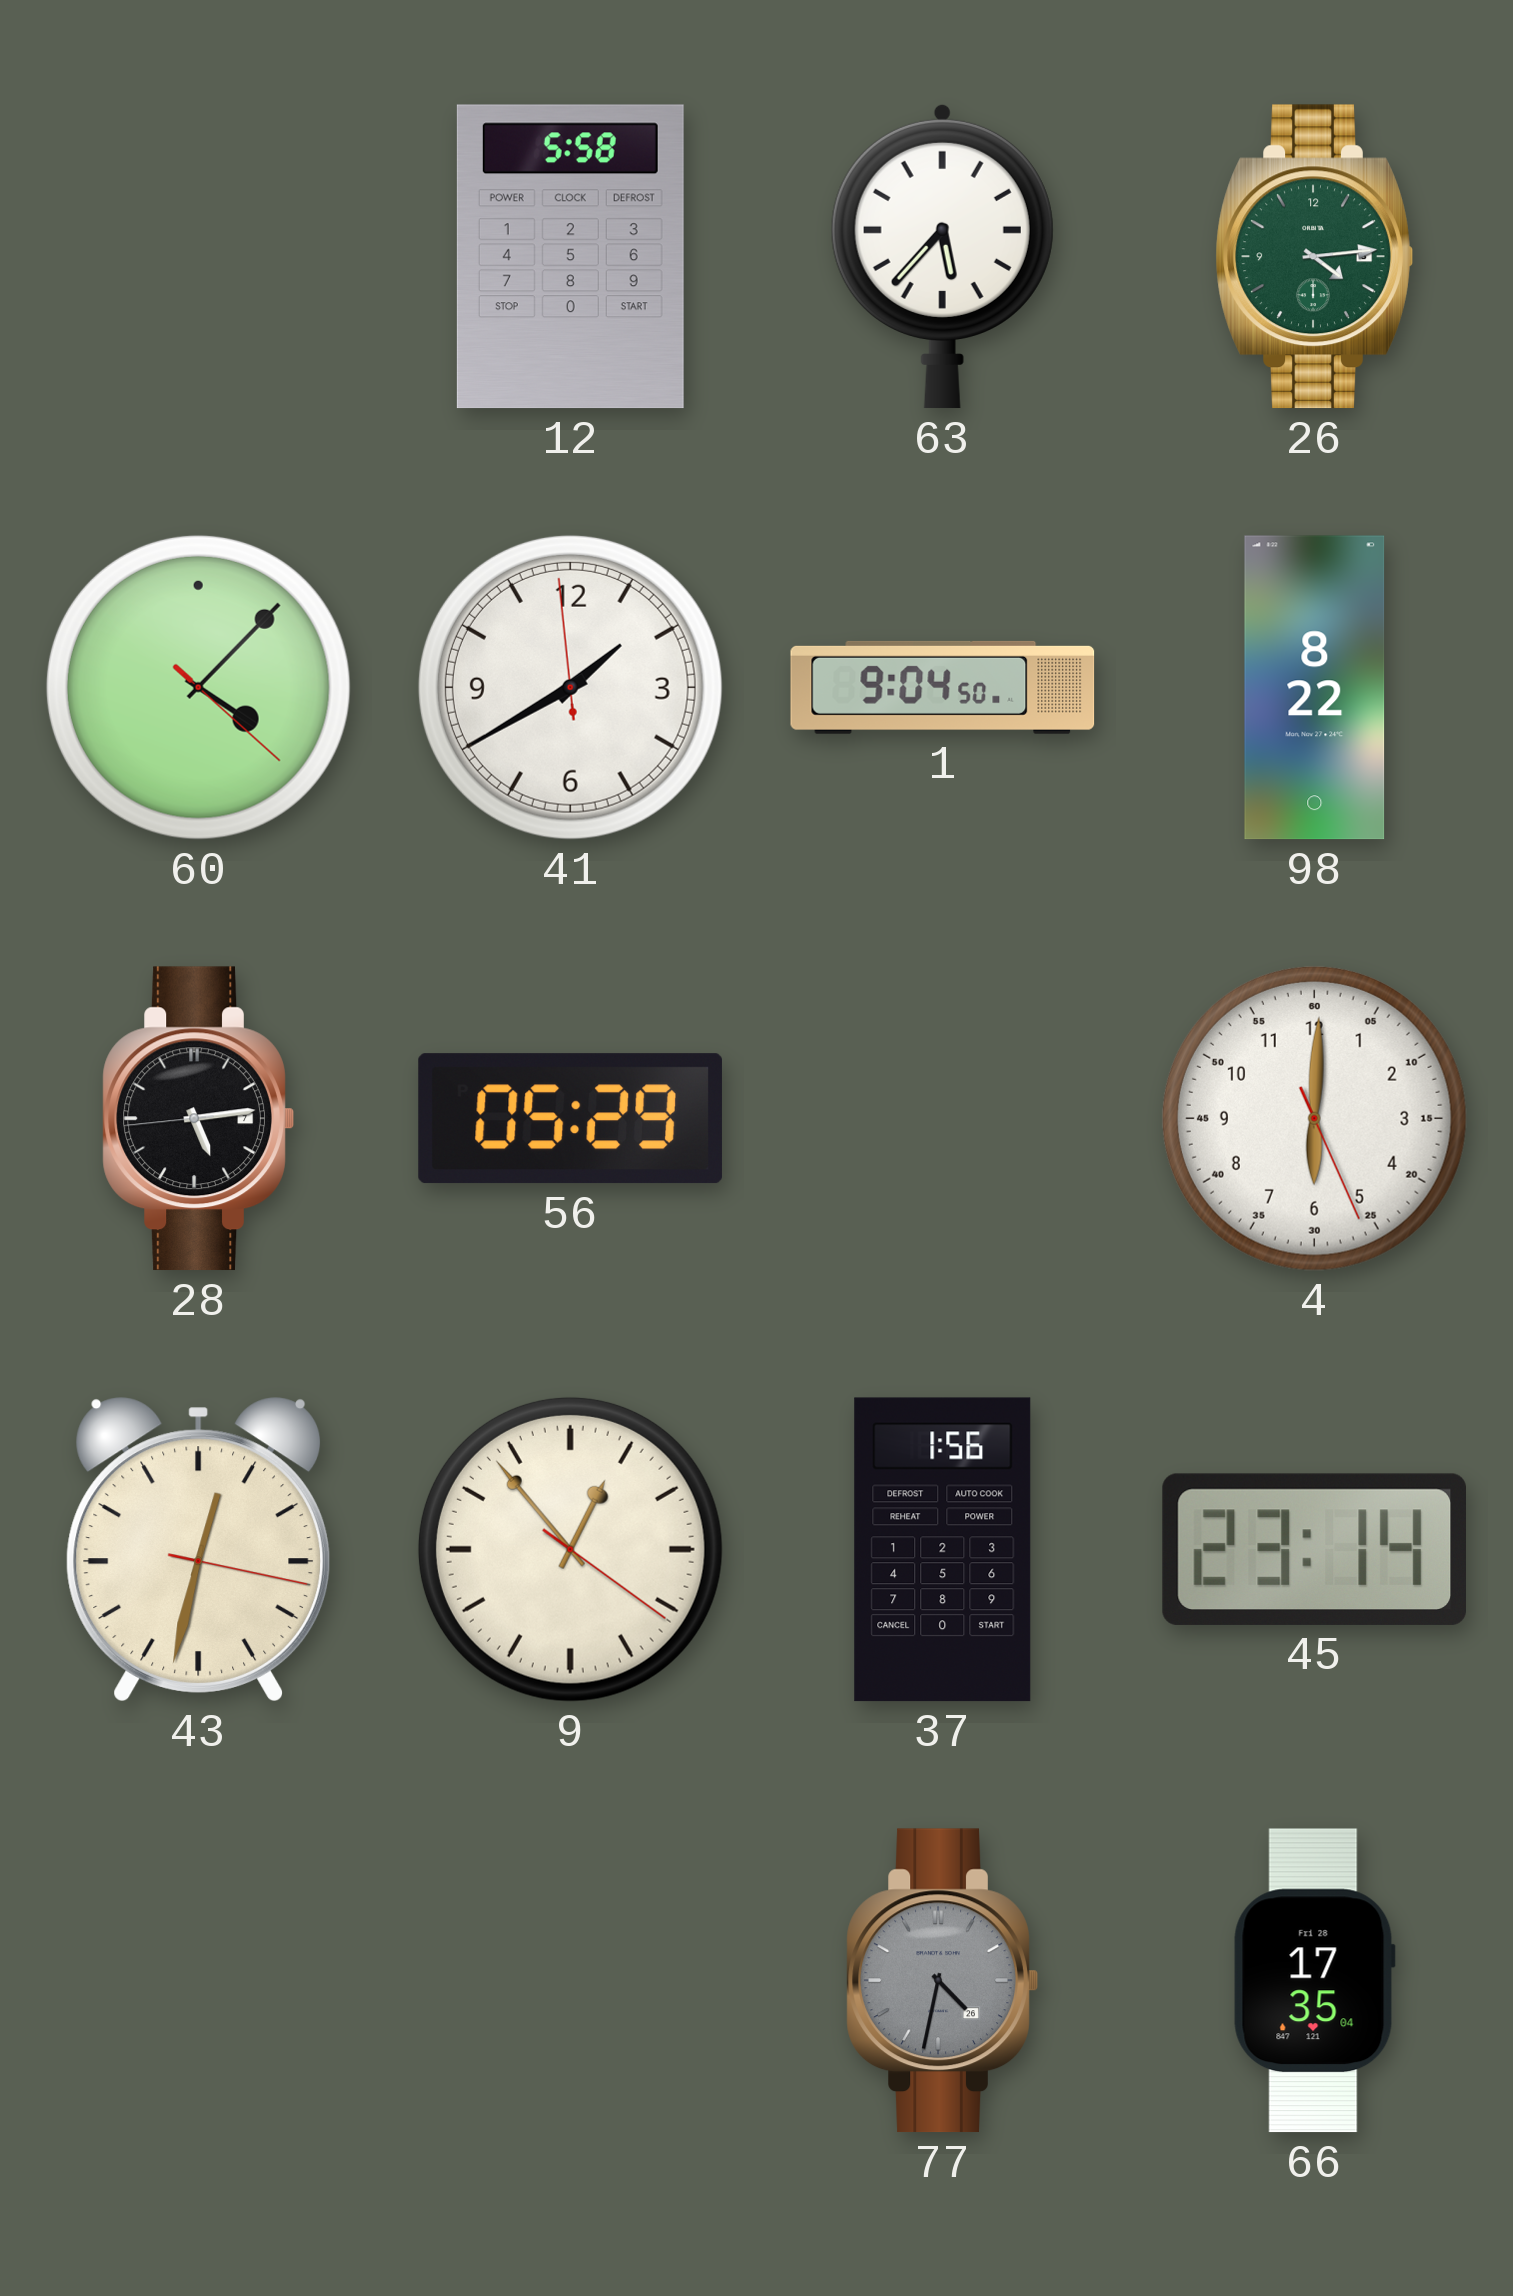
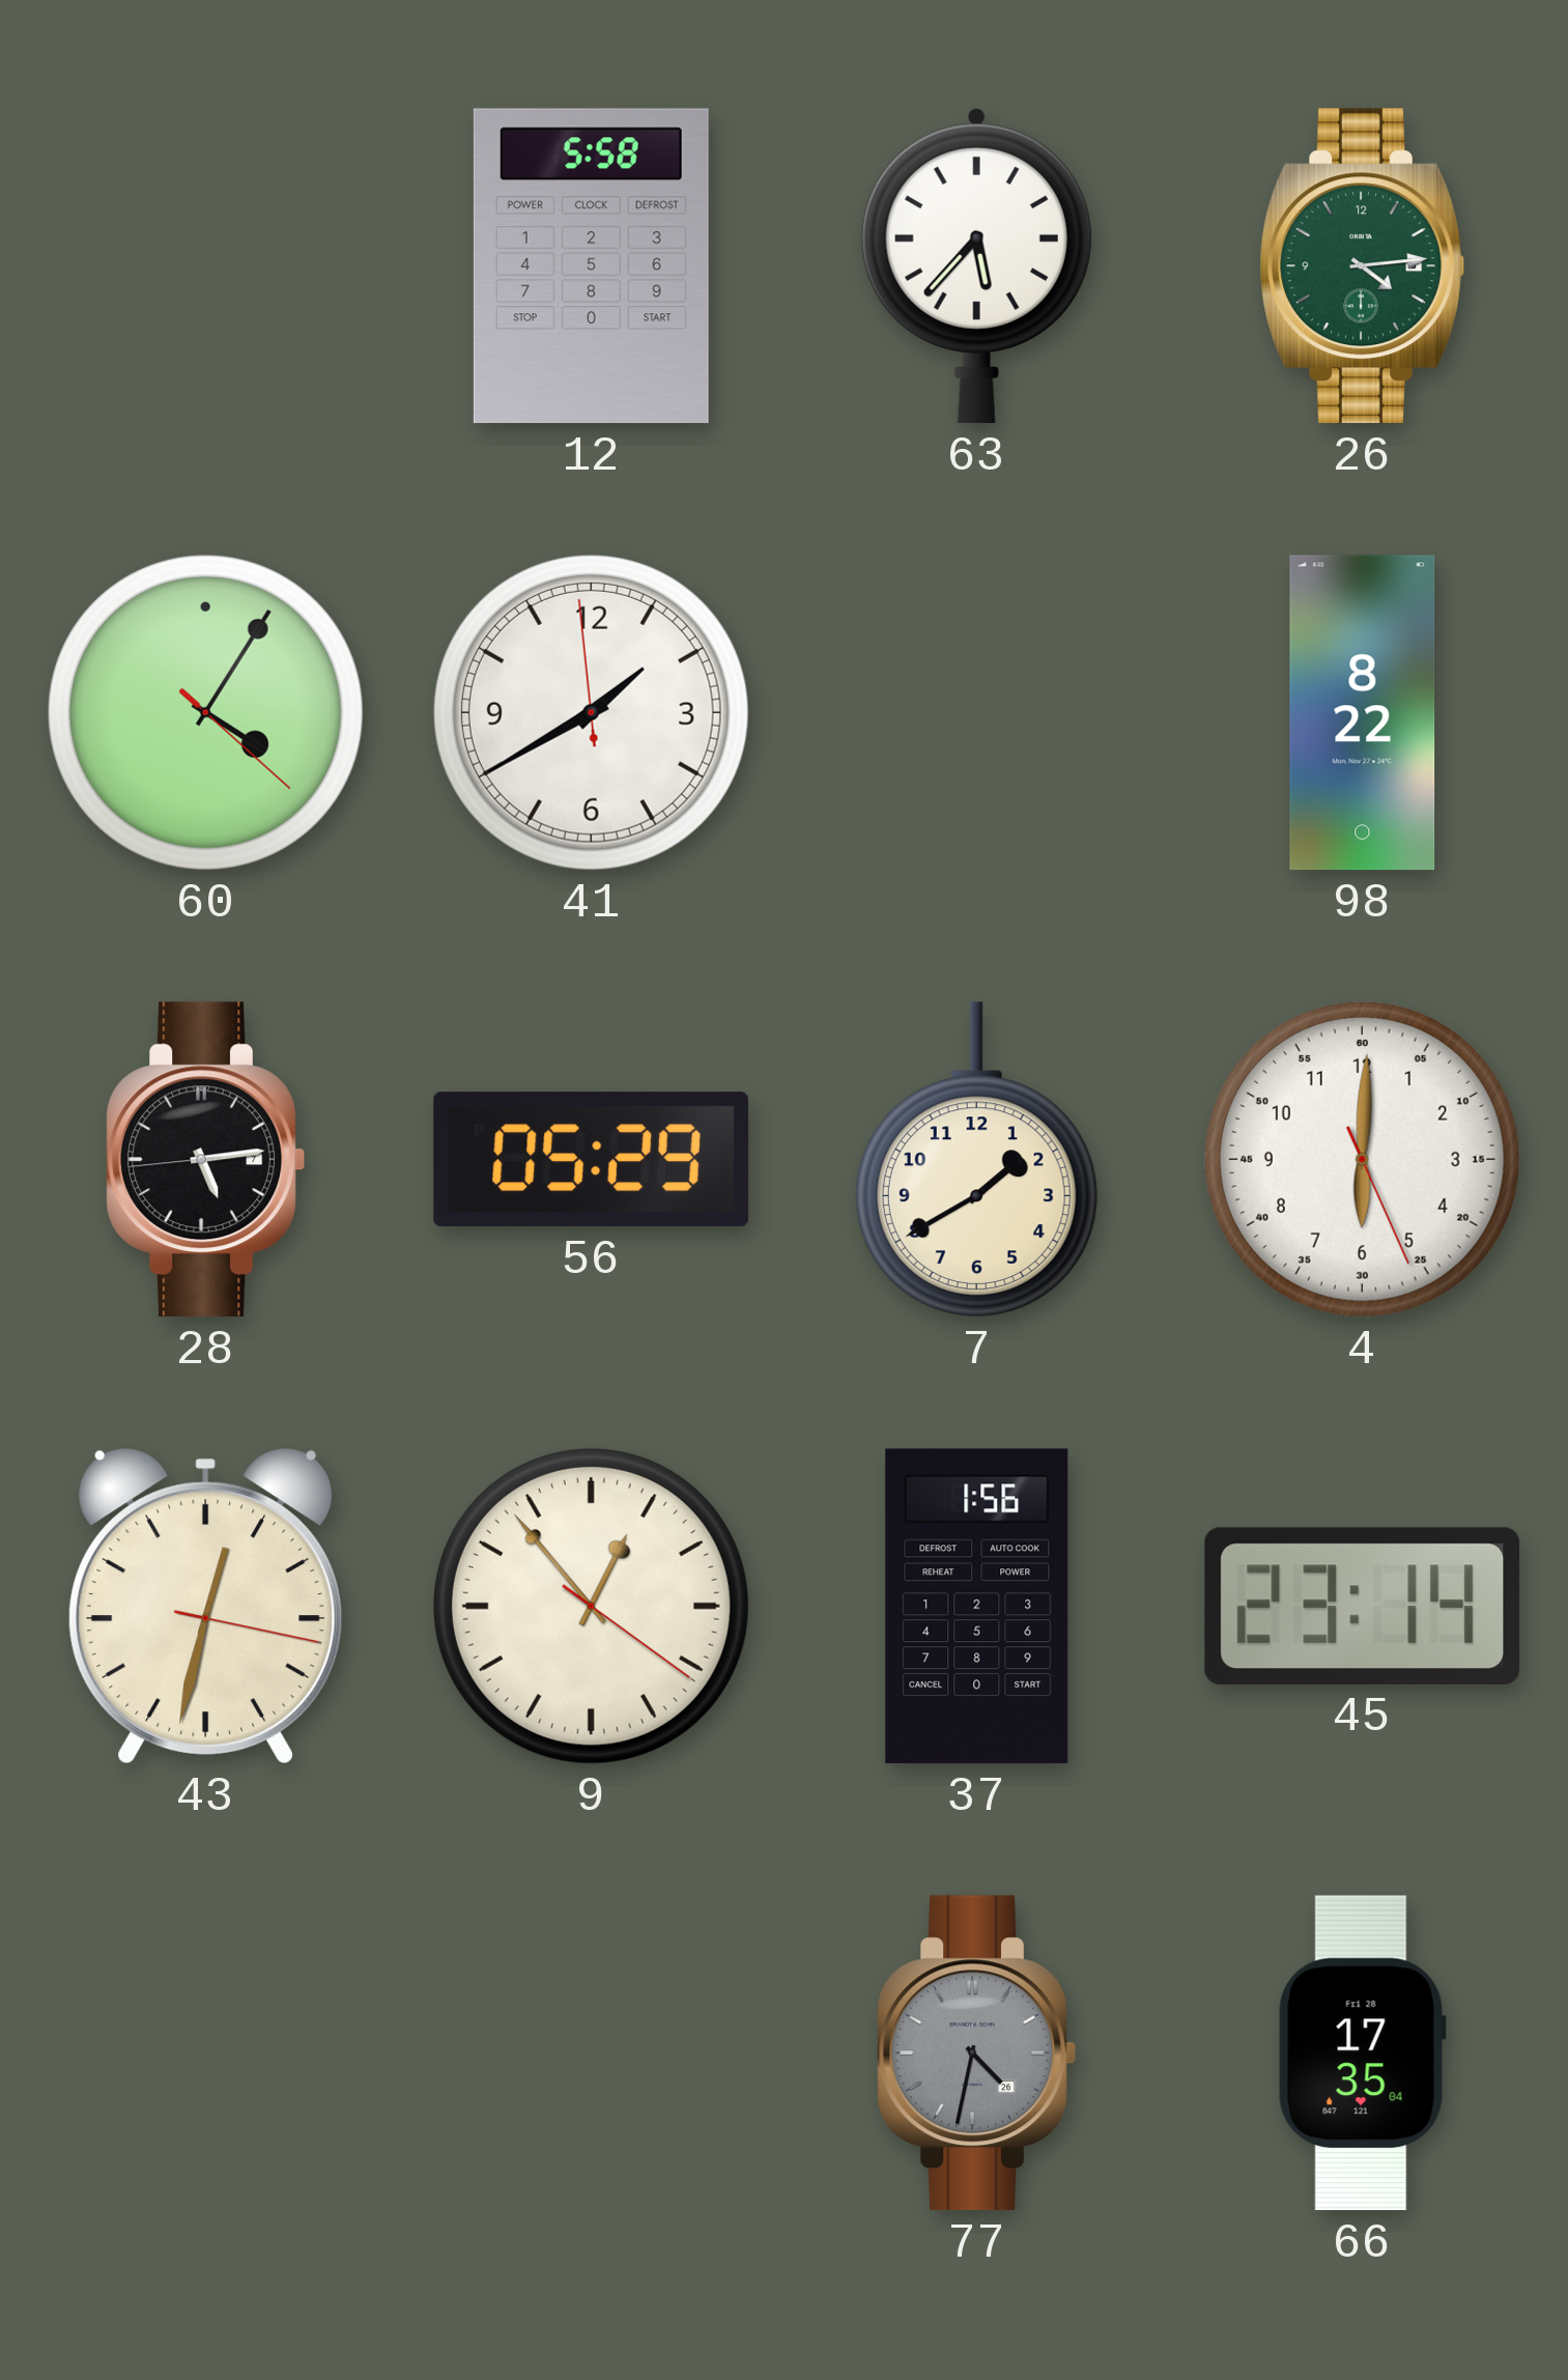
60: 4:07 -> 4:05 (205, 712)
1: 9:04 -> none (943, 687)
7: none -> 1:40 (976, 1160)
